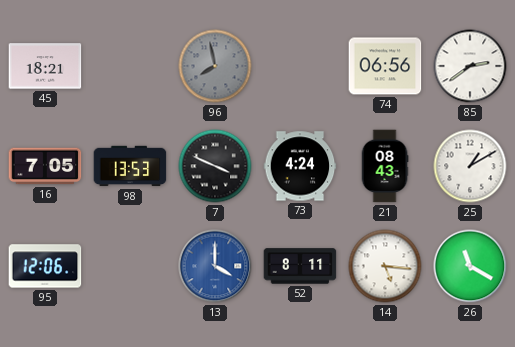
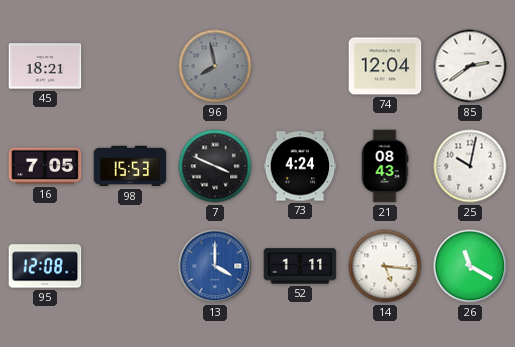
74: 06:56 -> 12:04 (385, 66)
98: 13:53 -> 15:53 (130, 166)
25: 1:10 -> 10:02 (470, 166)
95: 12:06 -> 12:08 (45, 266)
52: 8:11 -> 1:11 (300, 266)
